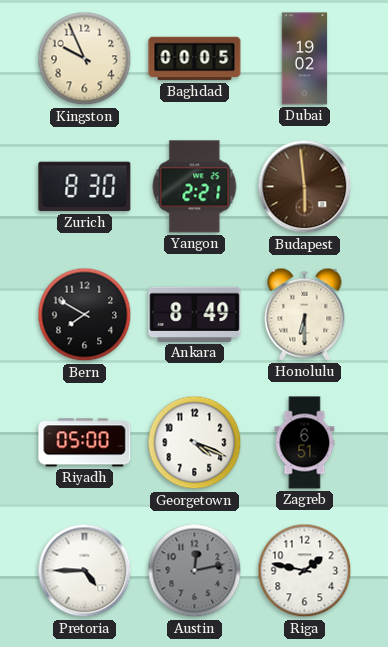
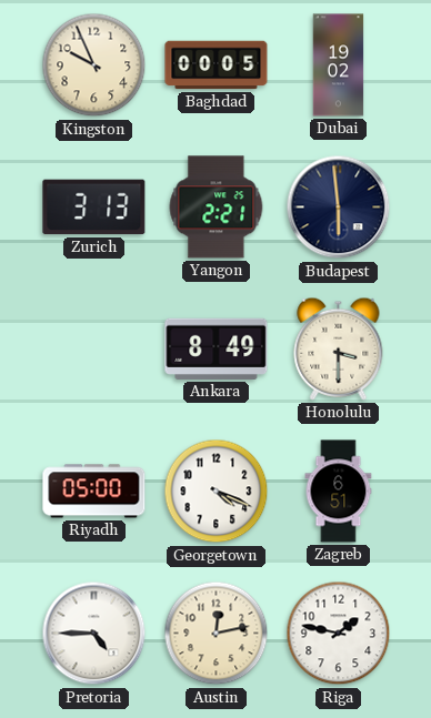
Zurich: 8:30 -> 3:13 (94, 208)
Budapest dial: brown -> navy (339, 208)
Bern: 7:50 -> none (85, 315)
Honolulu: 6:30 -> 3:30 (339, 348)
Austin dial: grey -> cream (217, 634)
